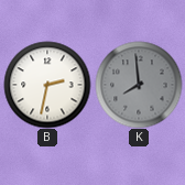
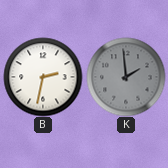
K: 7:59 -> 1:59 (126, 77)
